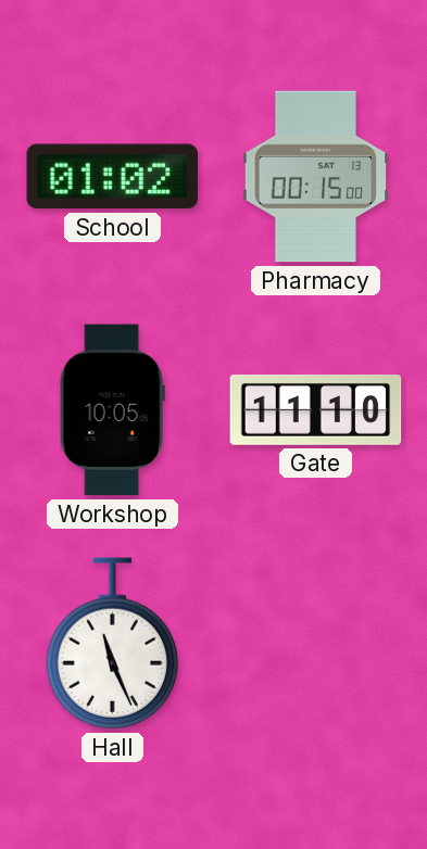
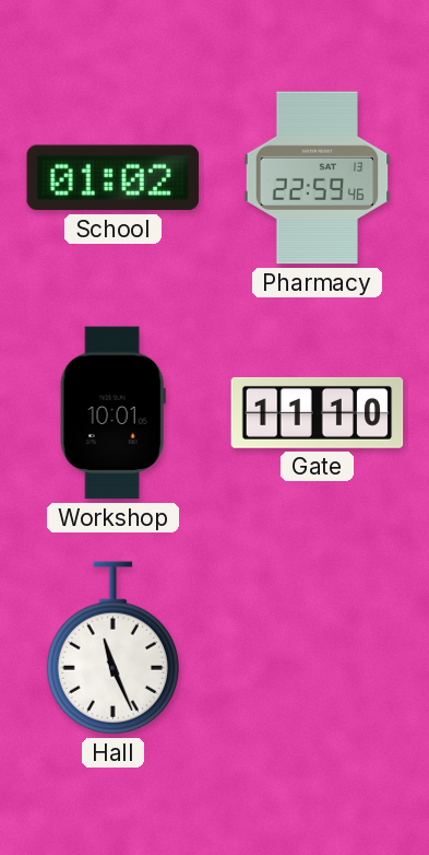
Pharmacy: 00:15 -> 22:59 (318, 178)
Workshop: 10:05 -> 10:01 (112, 413)
